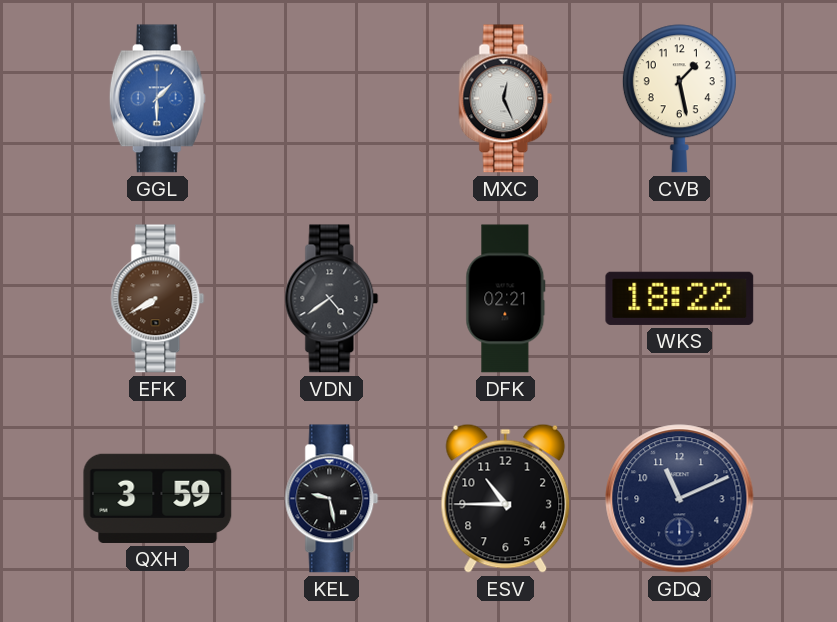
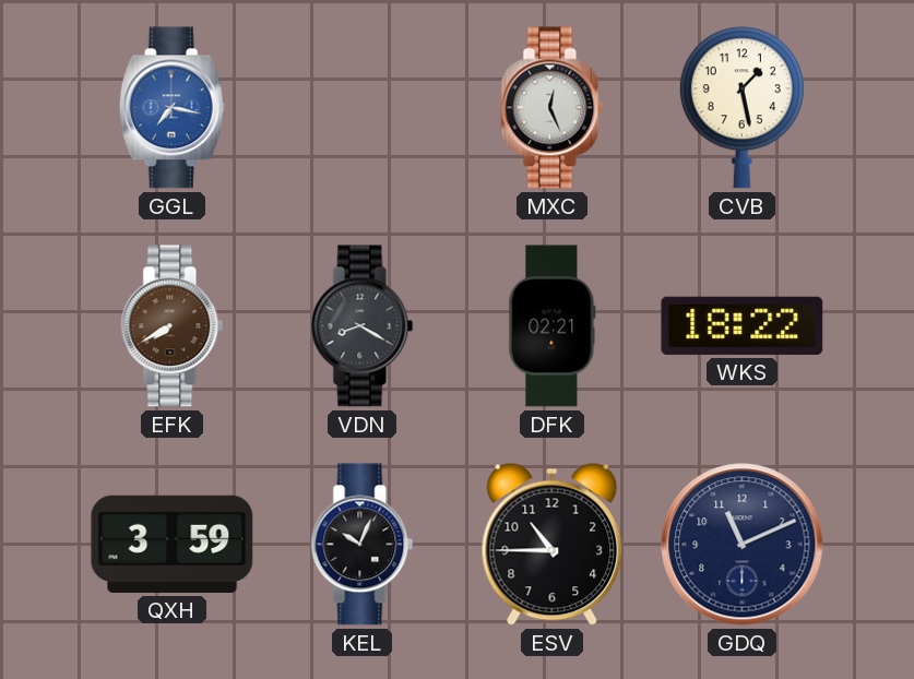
GGL: 1:30 -> 7:17 (171, 108)
VDN: 4:39 -> 8:20 (363, 326)
KEL: 9:28 -> 10:04 (363, 545)
